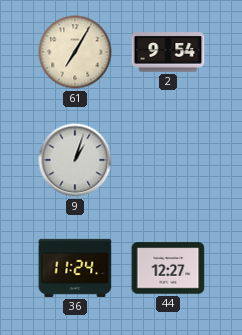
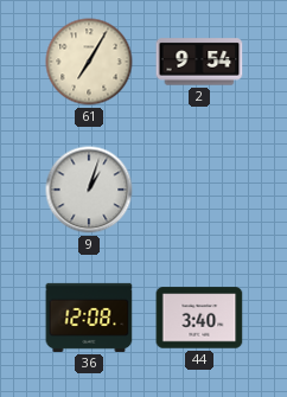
36: 11:24 -> 12:08 (89, 318)
44: 12:27 -> 3:40 (199, 318)
